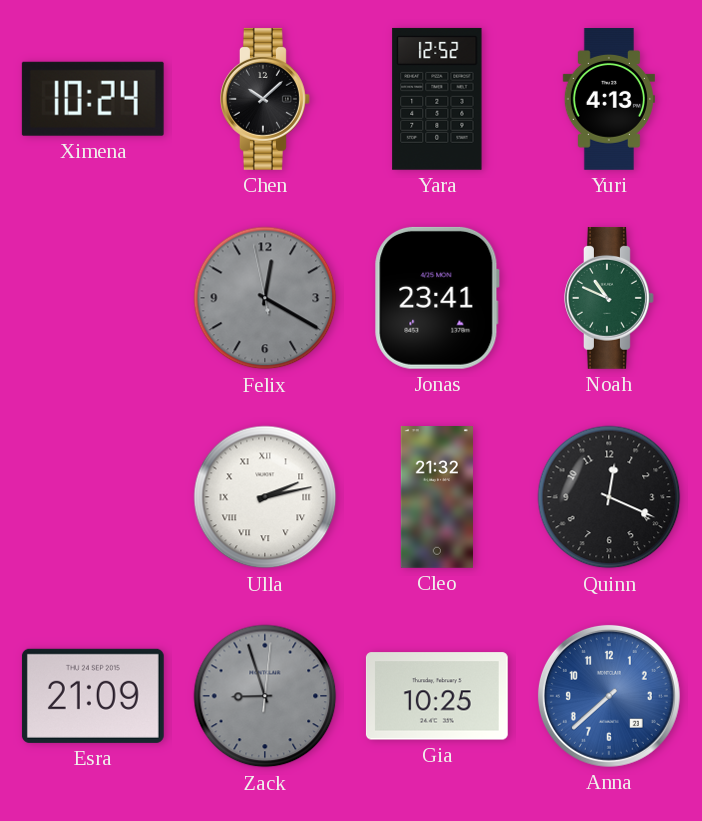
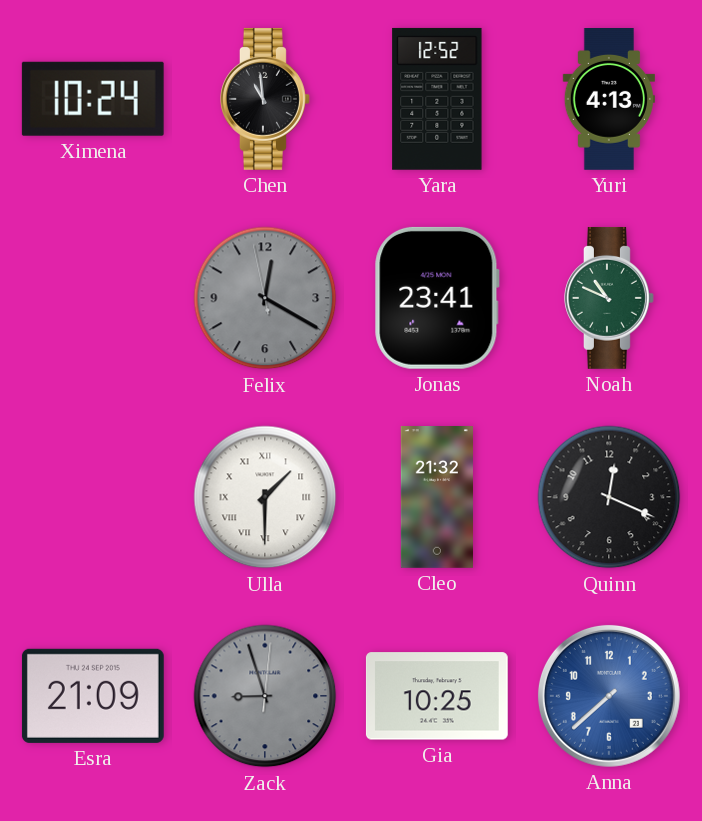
Chen: 10:08 -> 10:59 (266, 99)
Ulla: 2:13 -> 1:30 (265, 497)
